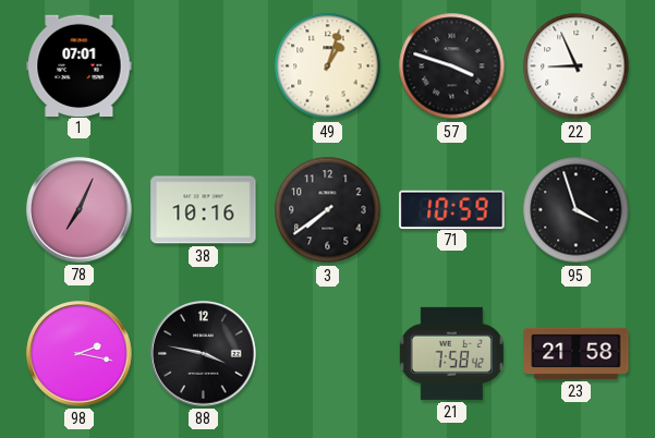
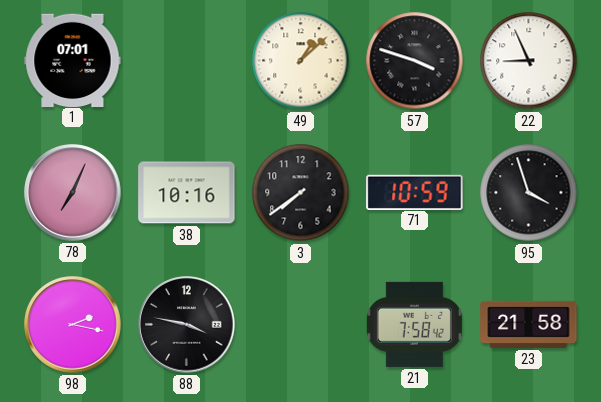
49: 1:03 -> 1:08 (301, 61)
